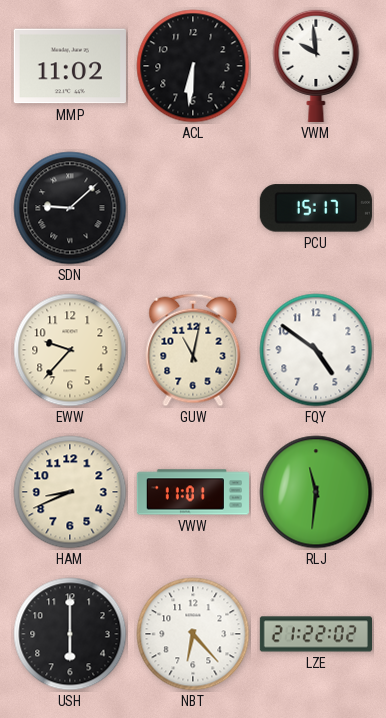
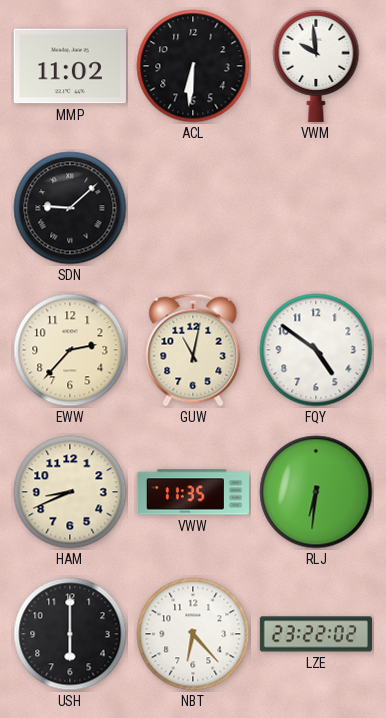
PCU: 15:17 -> none (316, 208)
EWW: 9:37 -> 2:37 (70, 350)
VWW: 11:01 -> 11:35 (193, 492)
RLJ: 11:31 -> 6:31 (316, 492)
LZE: 21:22 -> 23:22 (315, 634)
